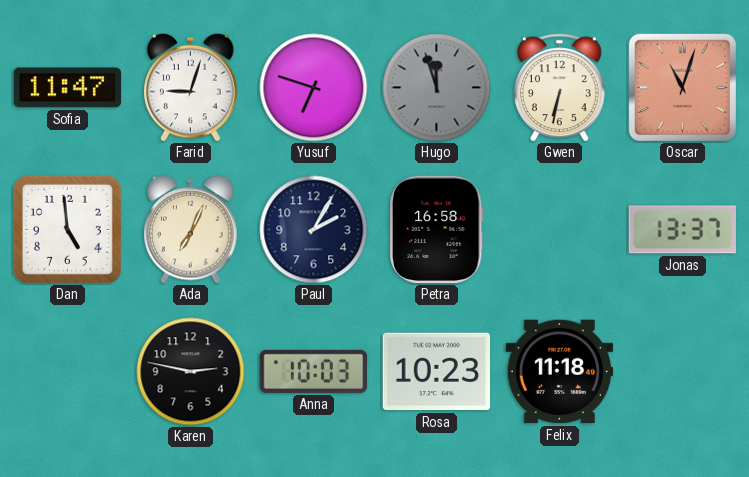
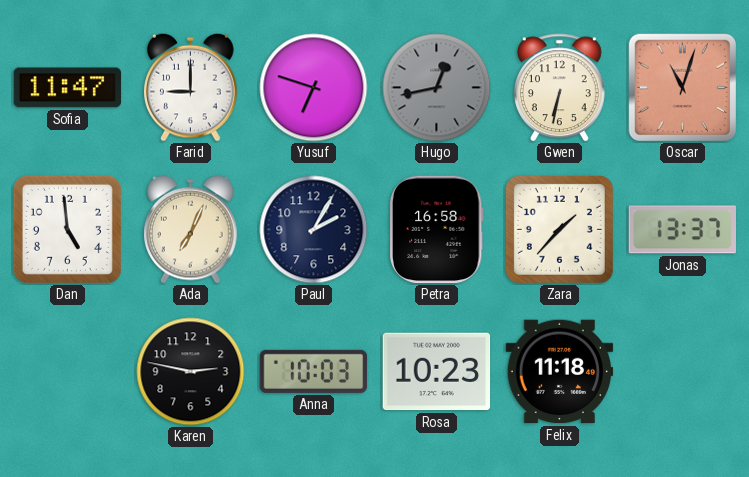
Farid: 9:03 -> 9:00 (191, 87)
Hugo: 11:57 -> 12:43 (437, 88)
Zara: none -> 1:37 (559, 229)
